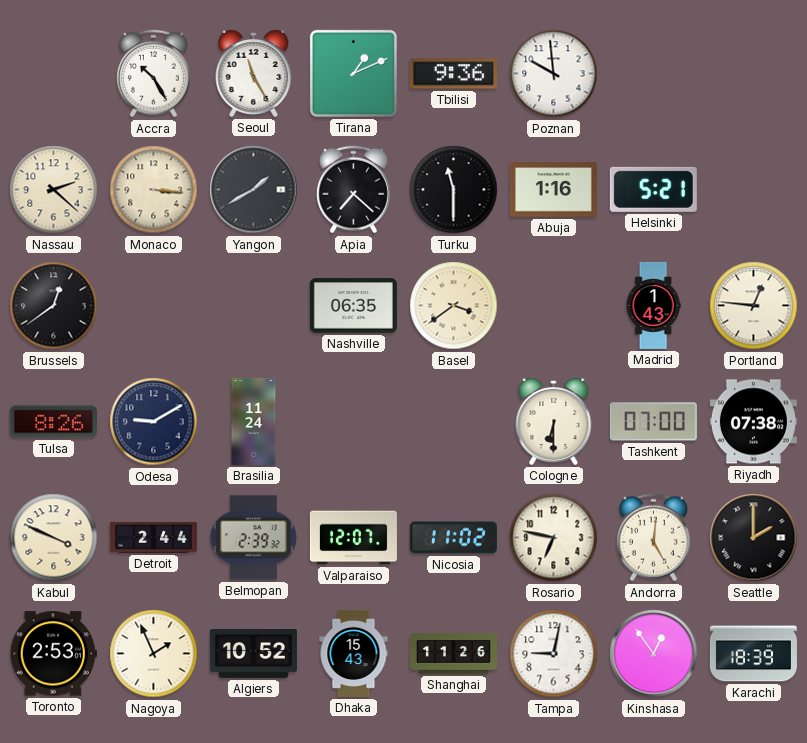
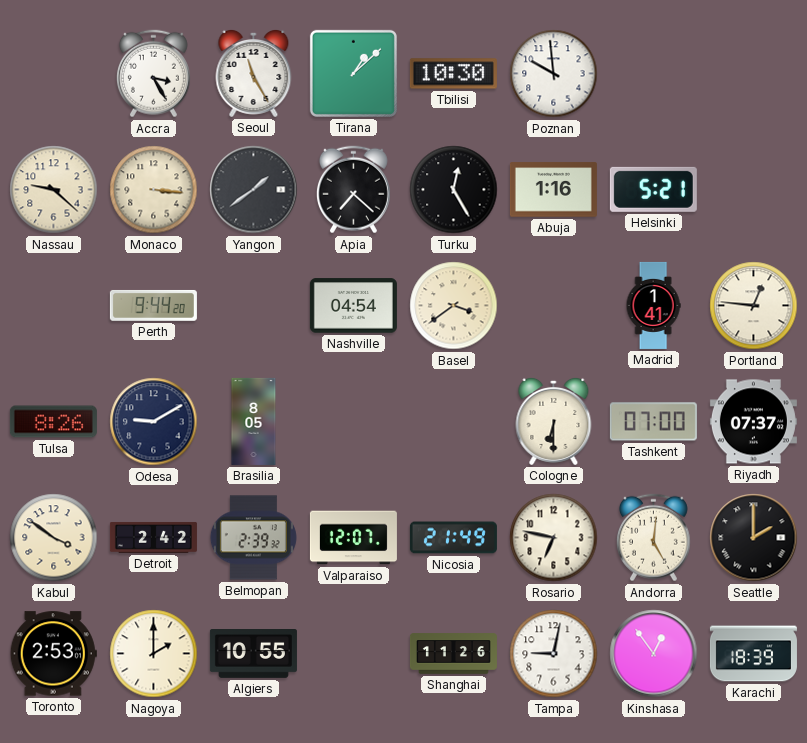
Accra: 10:25 -> 3:25 (153, 74)
Tirana: 1:11 -> 1:08 (353, 73)
Tbilisi: 9:36 -> 10:30 (453, 74)
Nassau: 2:22 -> 9:22 (54, 190)
Yangon: 1:40 -> 1:39 (254, 190)
Turku: 11:30 -> 12:25 (454, 190)
Brussels: 12:39 -> none (54, 306)
Perth: none -> 9:44 (153, 305)
Nashville: 06:35 -> 04:54 (353, 306)
Madrid: 1:43 -> 1:41 (653, 305)
Brasilia: 11:24 -> 8:05 (254, 421)
Riyadh: 07:38 -> 07:37 (753, 422)
Kabul: 3:49 -> 3:51 (54, 538)
Detroit: 2:44 -> 2:42 (153, 537)
Nicosia: 11:02 -> 21:49 (453, 538)
Nagoya: 1:56 -> 2:00 (154, 654)
Algiers: 10:52 -> 10:55 (253, 654)
Dhaka: 15:43 -> none (354, 653)
